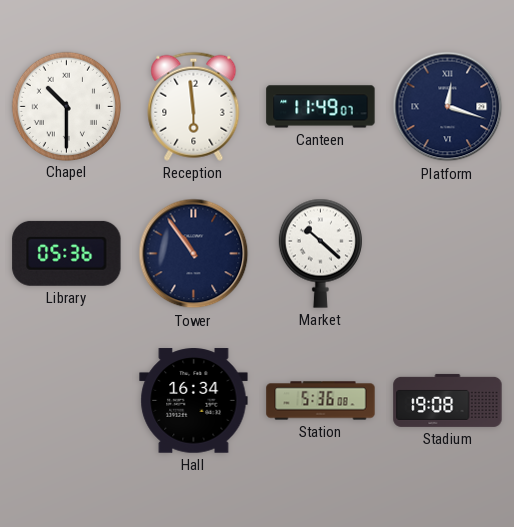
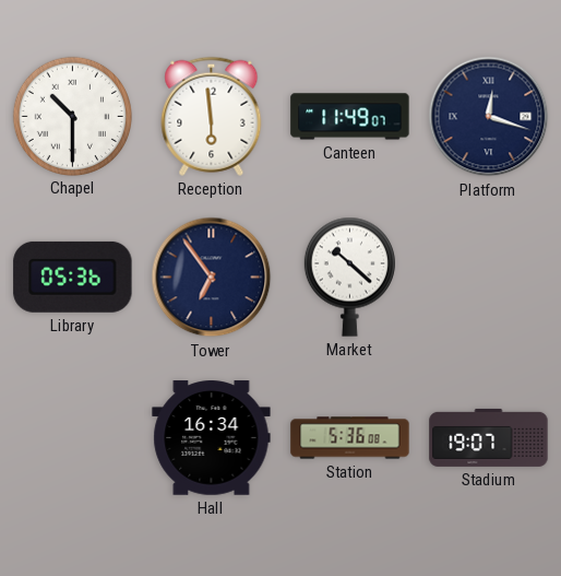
Tower: 10:54 -> 6:54 (212, 278)
Stadium: 19:08 -> 19:07 (489, 437)
